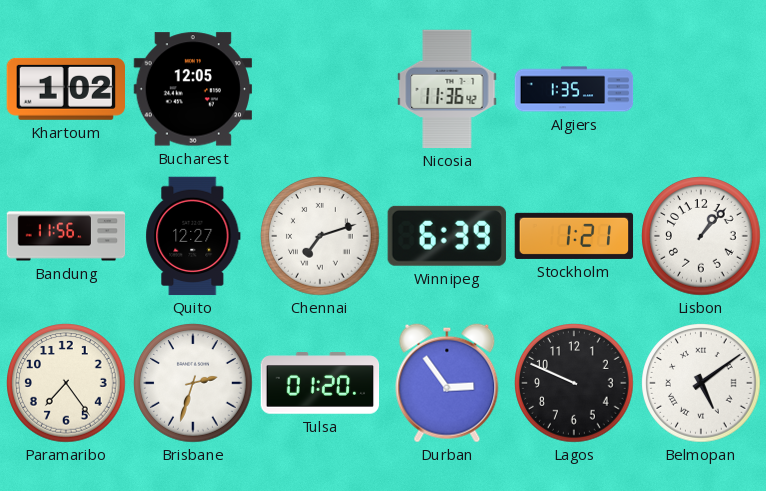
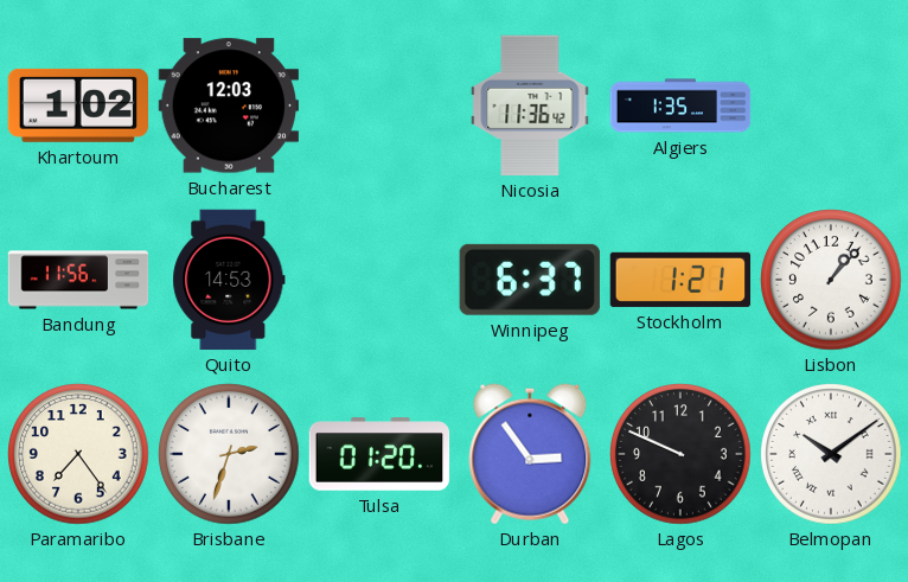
Bucharest: 12:05 -> 12:03 (228, 105)
Quito: 12:27 -> 14:53 (229, 280)
Chennai: 7:12 -> none (320, 236)
Winnipeg: 6:39 -> 6:37 (530, 280)
Belmopan: 5:09 -> 10:09 (831, 454)
